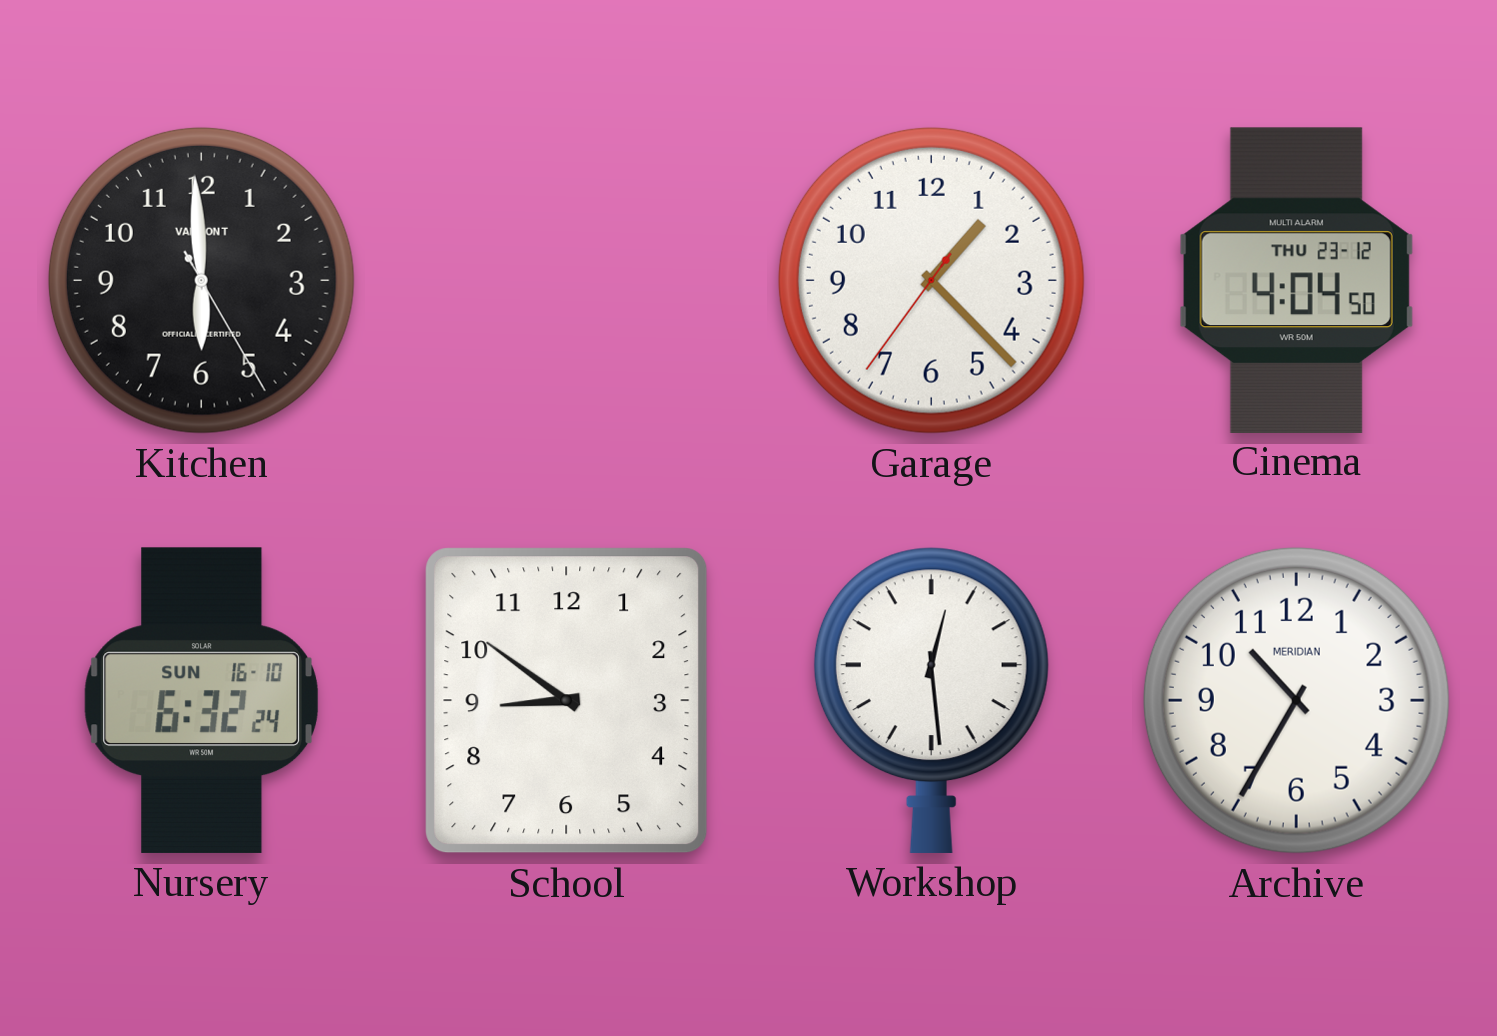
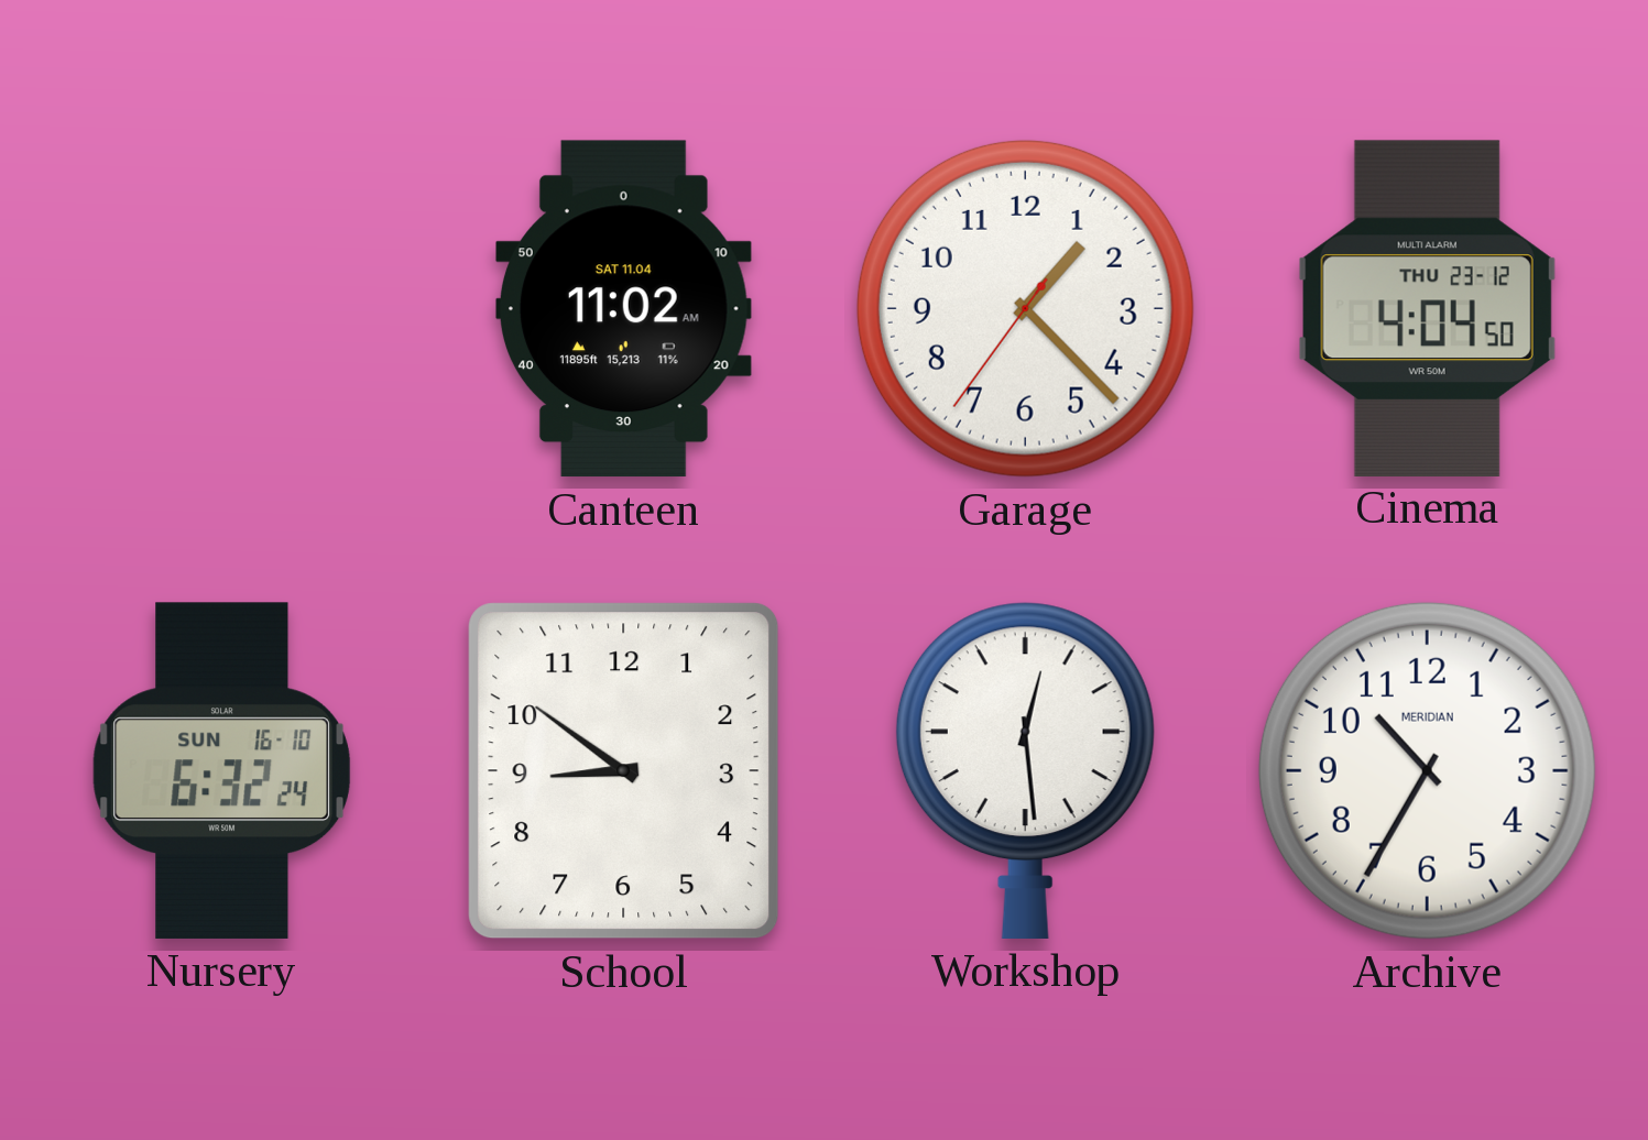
Kitchen: 5:59 -> none (201, 280)
Canteen: none -> 11:02 (623, 309)
